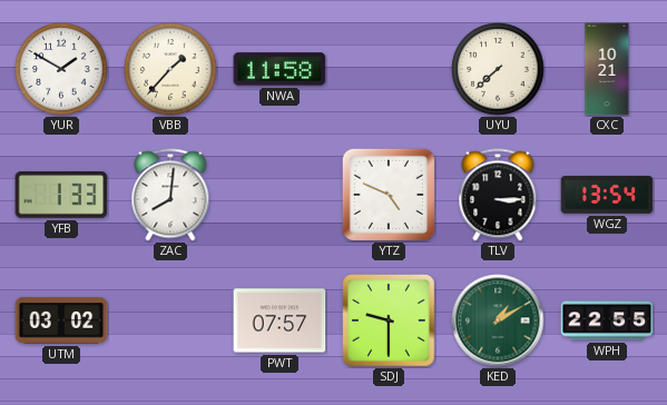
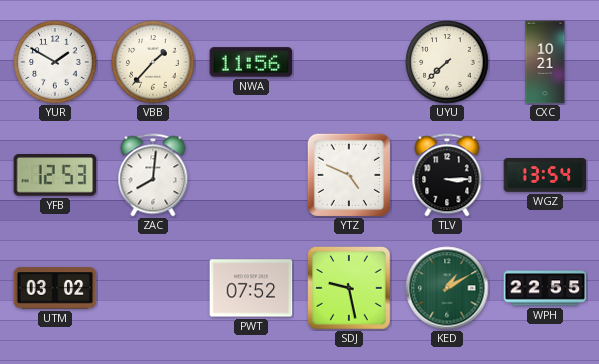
NWA: 11:58 -> 11:56 (251, 62)
YFB: 1:33 -> 12:53 (55, 175)
PWT: 07:57 -> 07:52 (251, 288)
SDJ: 9:30 -> 9:28 (350, 289)
